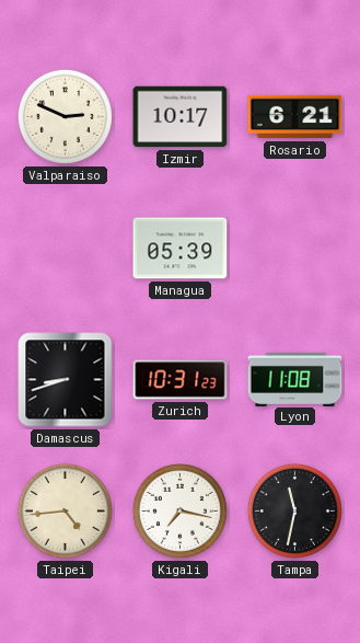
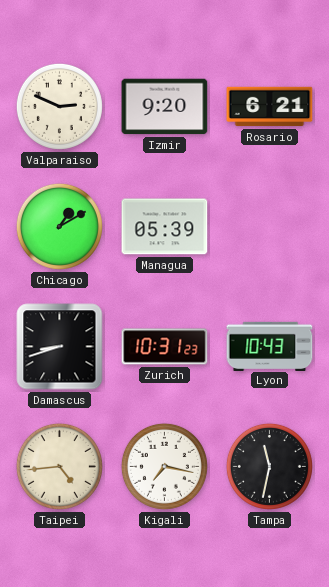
Izmir: 10:17 -> 9:20 (165, 107)
Chicago: none -> 1:10 (59, 226)
Lyon: 11:08 -> 10:43 (270, 346)
